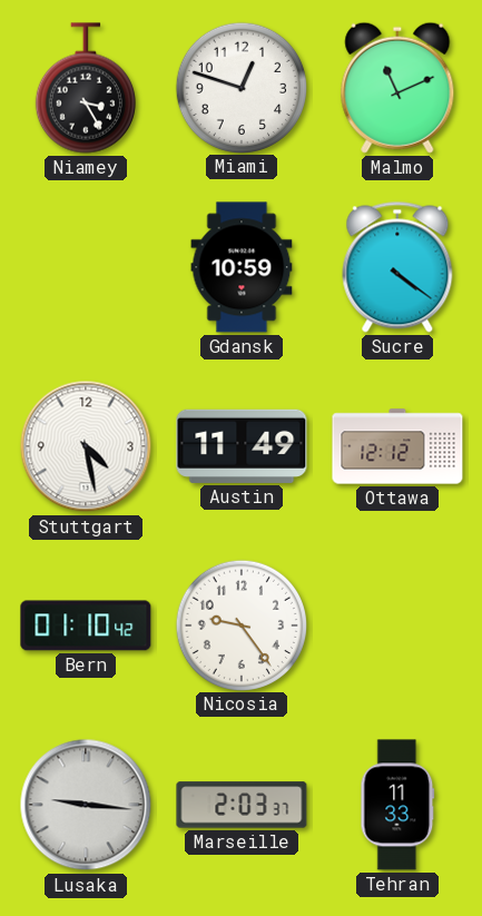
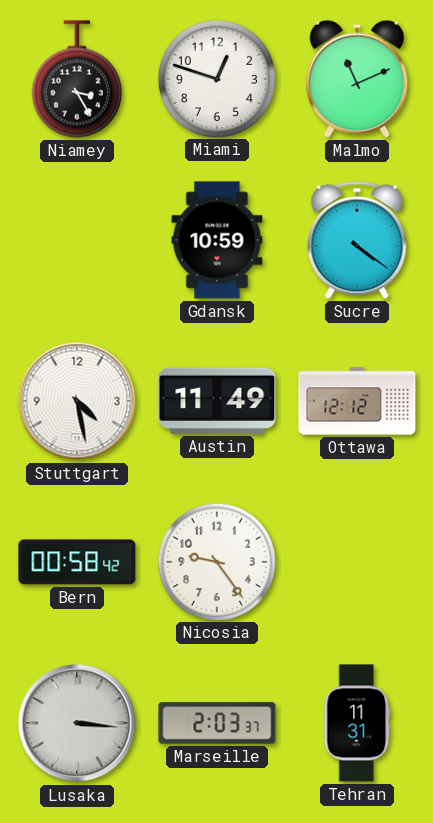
Bern: 01:10 -> 00:58 (77, 562)
Lusaka: 9:16 -> 3:16 (77, 723)
Tehran: 11:33 -> 11:31 (357, 723)
